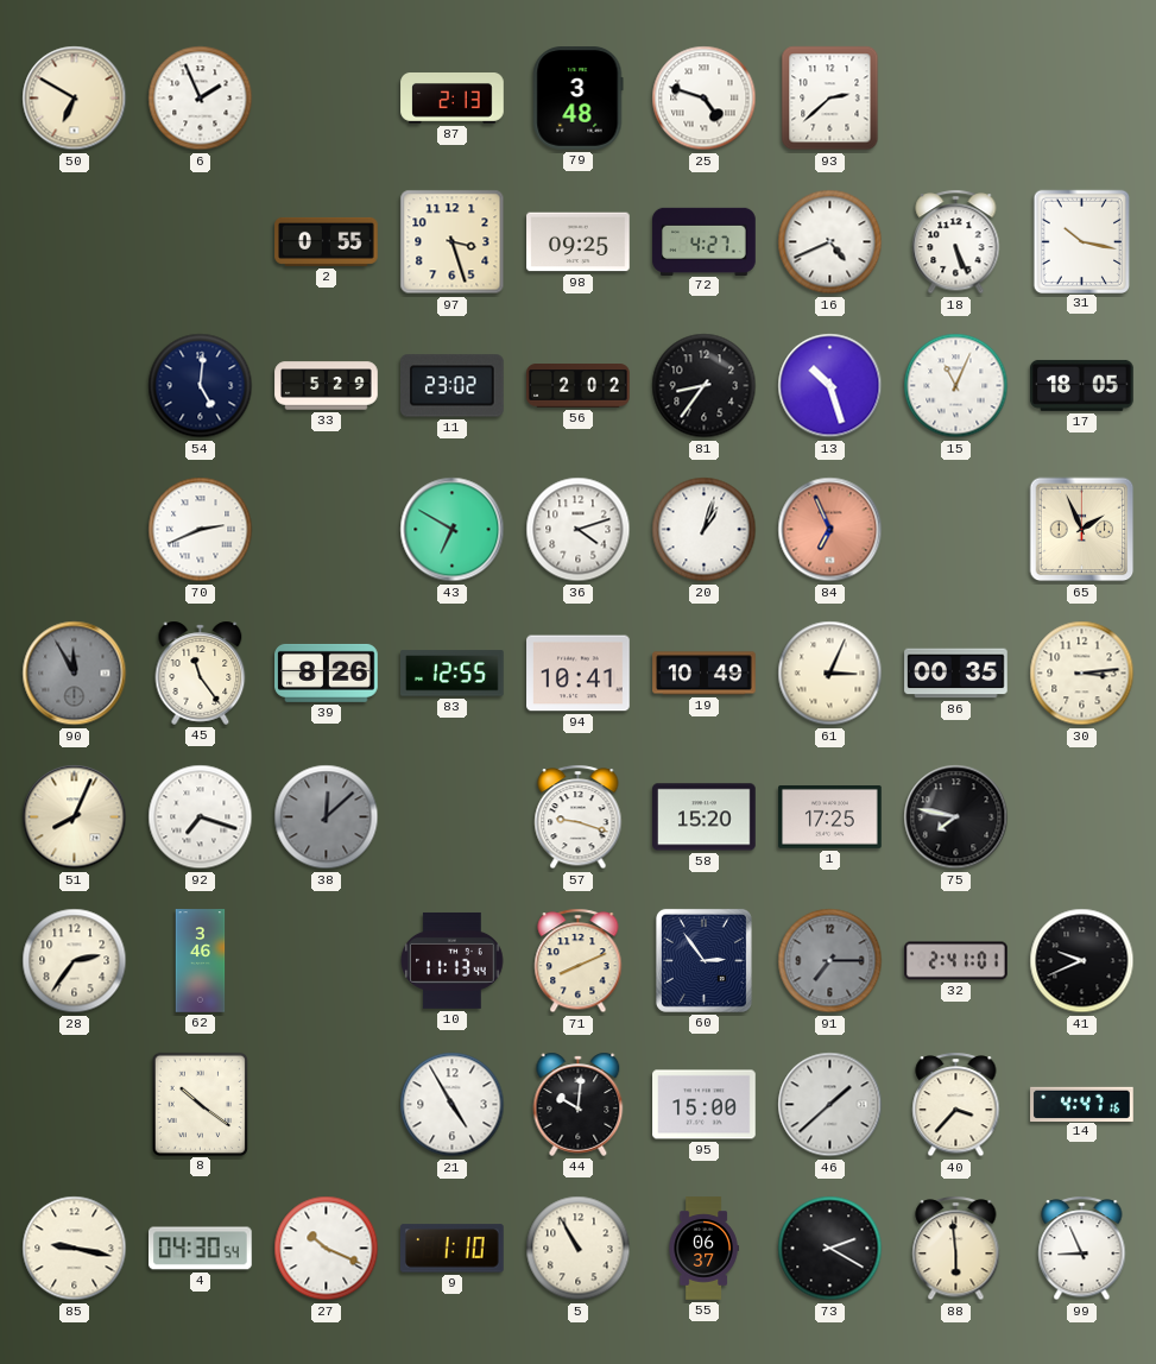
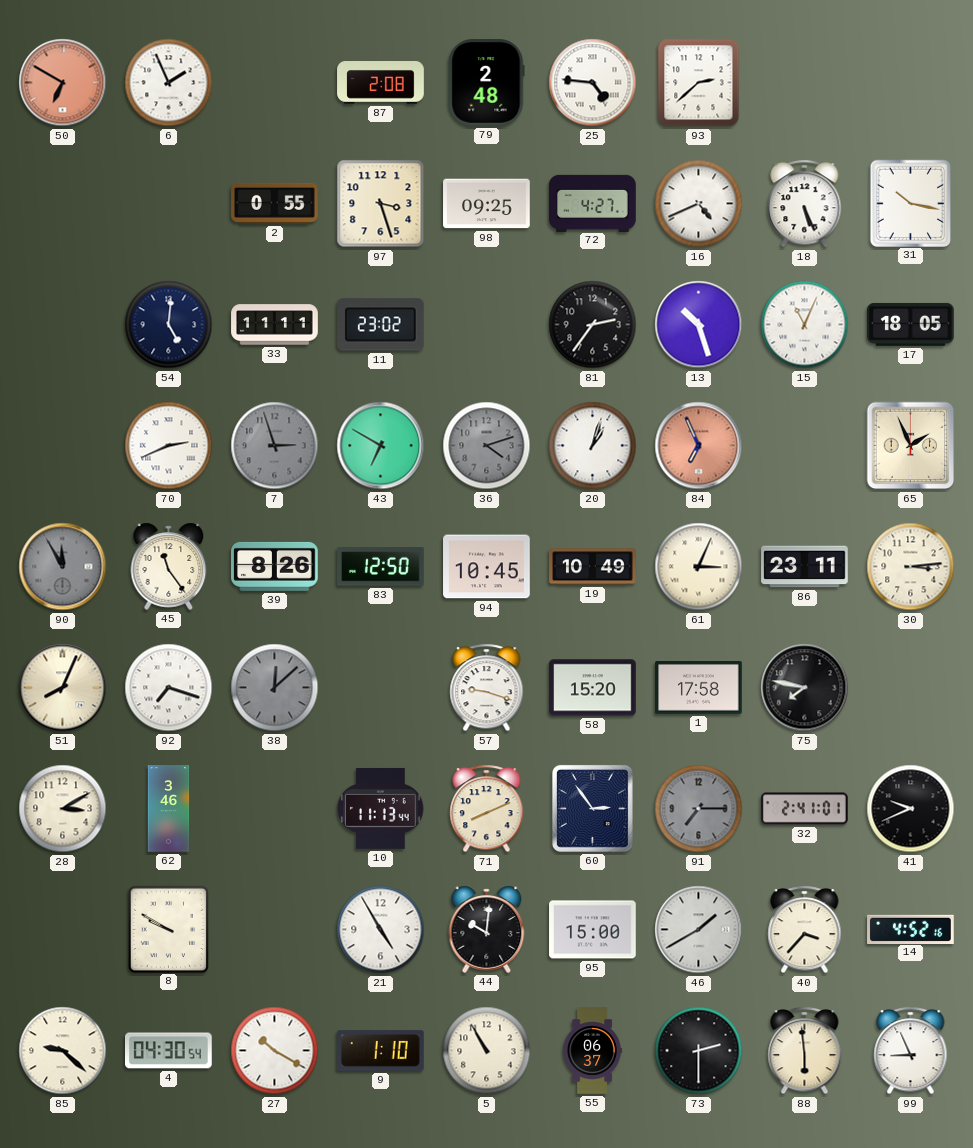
50 dial: cream -> salmon (63, 83)
87: 2:13 -> 2:08 (381, 83)
79: 3:48 -> 2:48 (487, 83)
25: 4:48 -> 4:46 (593, 83)
33: 5:29 -> 11:11 (275, 325)
56: 2:02 -> none (579, 386)
81: 8:36 -> 2:36 (593, 325)
7: none -> 2:57 (275, 446)
36 dial: white -> grey (487, 446)
83: 12:55 -> 12:50 (381, 567)
94: 10:41 -> 10:45 (487, 567)
86: 00:35 -> 23:11 (805, 567)
1: 17:25 -> 17:58 (699, 688)
28: 2:36 -> 3:10 (63, 809)
8: 10:21 -> 9:50 (168, 929)
46: 1:38 -> 1:40 (699, 930)
14: 4:47 -> 4:52 (911, 929)
85: 9:17 -> 9:22 (63, 1051)
27: 10:19 -> 10:20 (275, 1051)
73: 2:20 -> 2:30 (699, 1051)
